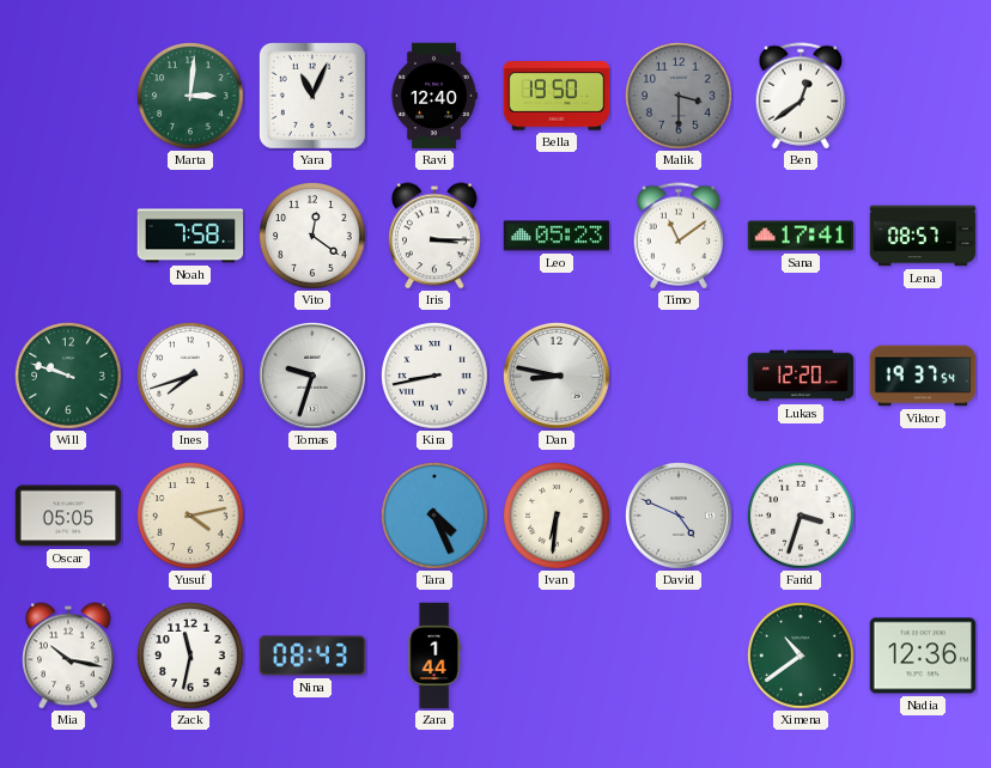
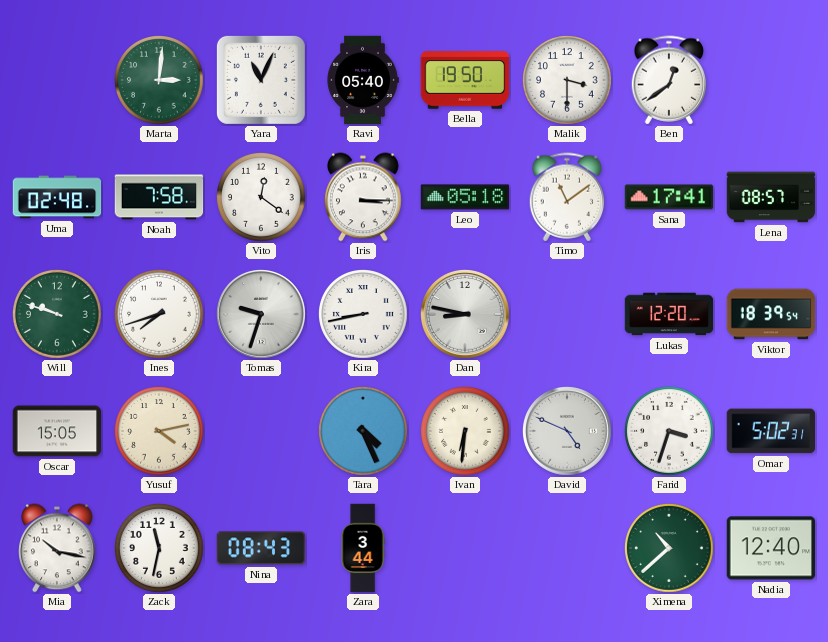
Ravi: 12:40 -> 05:40 (363, 80)
Malik dial: grey -> white (568, 81)
Uma: none -> 02:48 (57, 197)
Leo: 05:23 -> 05:18 (465, 197)
Viktor: 19:37 -> 18:39 (771, 314)
Oscar: 05:05 -> 15:05 (57, 431)
Omar: none -> 5:02 (770, 431)
Zara: 1:44 -> 3:44 (363, 548)
Ximena: 10:39 -> 10:38 (670, 549)
Nadia: 12:36 -> 12:40 (771, 548)
